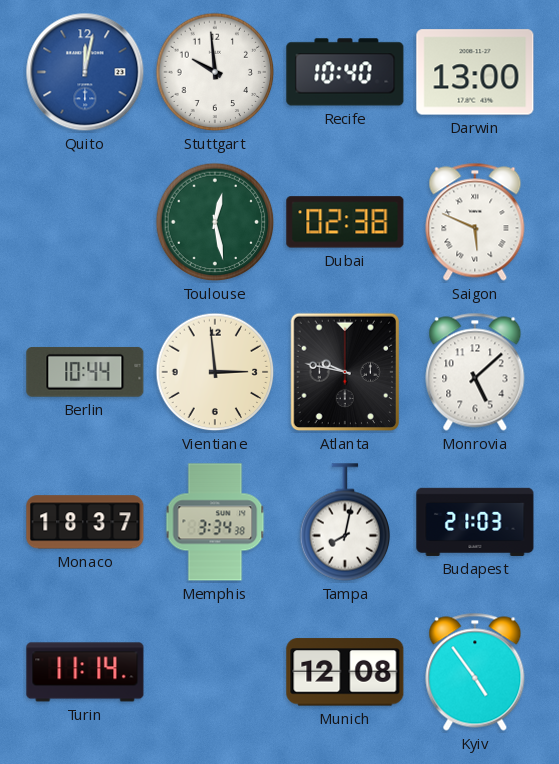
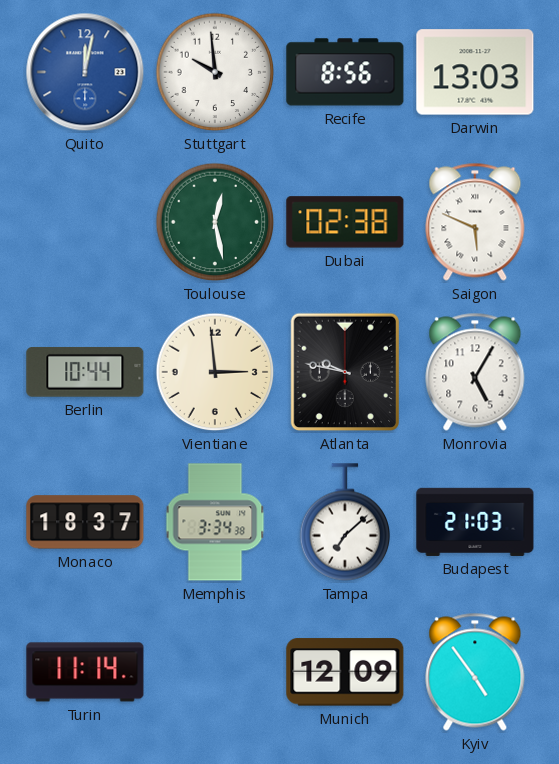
Recife: 10:40 -> 8:56 (345, 72)
Darwin: 13:00 -> 13:03 (475, 72)
Monrovia: 5:08 -> 5:05 (475, 372)
Tampa: 8:02 -> 7:08 (345, 522)
Munich: 12:08 -> 12:09 (345, 672)
